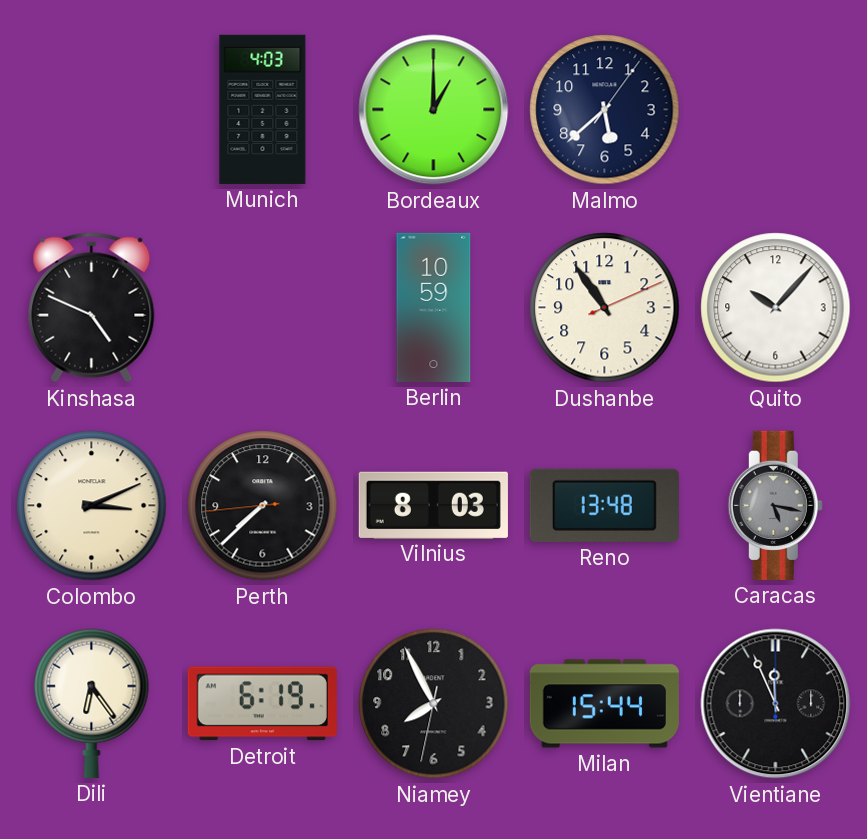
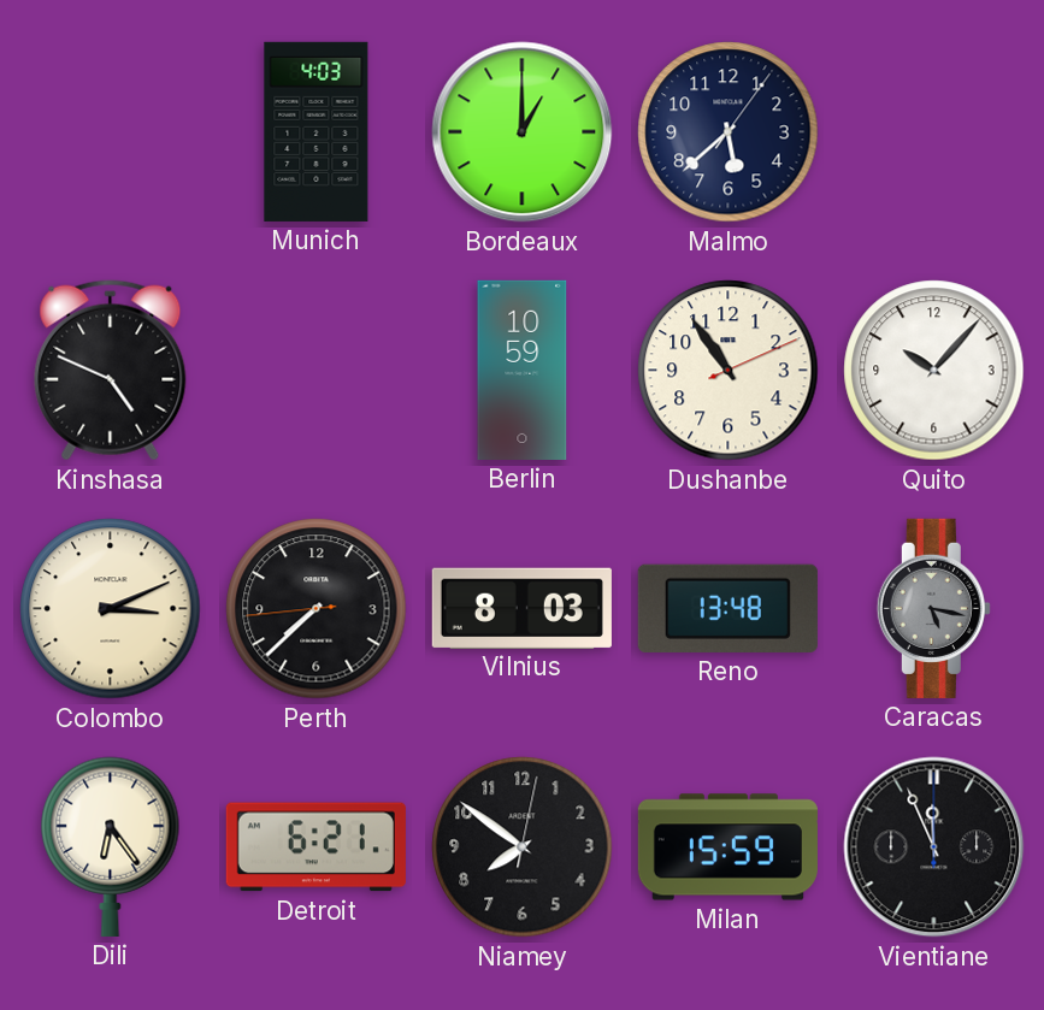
Detroit: 6:19 -> 6:21 (315, 847)
Niamey: 7:55 -> 7:51 (523, 847)
Milan: 15:44 -> 15:59 (727, 847)
